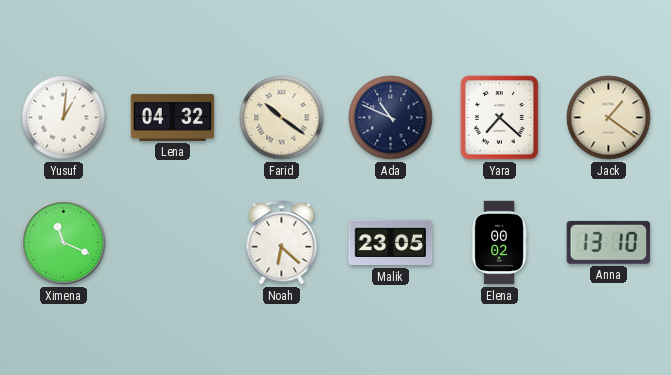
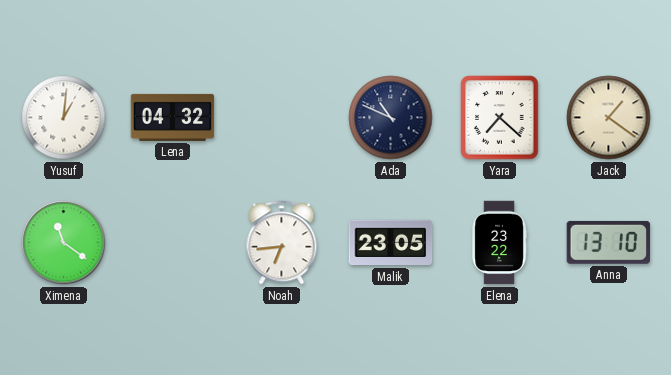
Farid: 10:21 -> none (282, 118)
Ximena: 11:19 -> 11:21 (64, 243)
Noah: 6:22 -> 6:44 (282, 243)
Elena: 00:02 -> 23:22 (499, 243)
